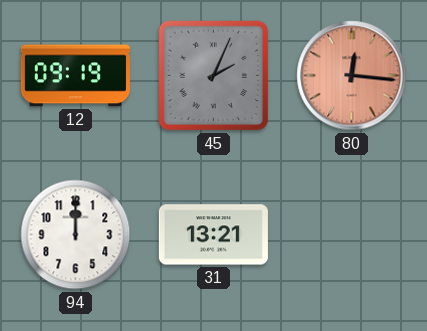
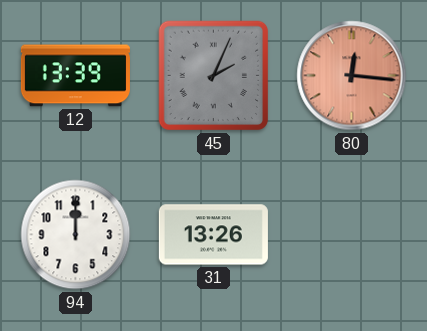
12: 09:19 -> 13:39 (75, 76)
31: 13:21 -> 13:26 (213, 235)
